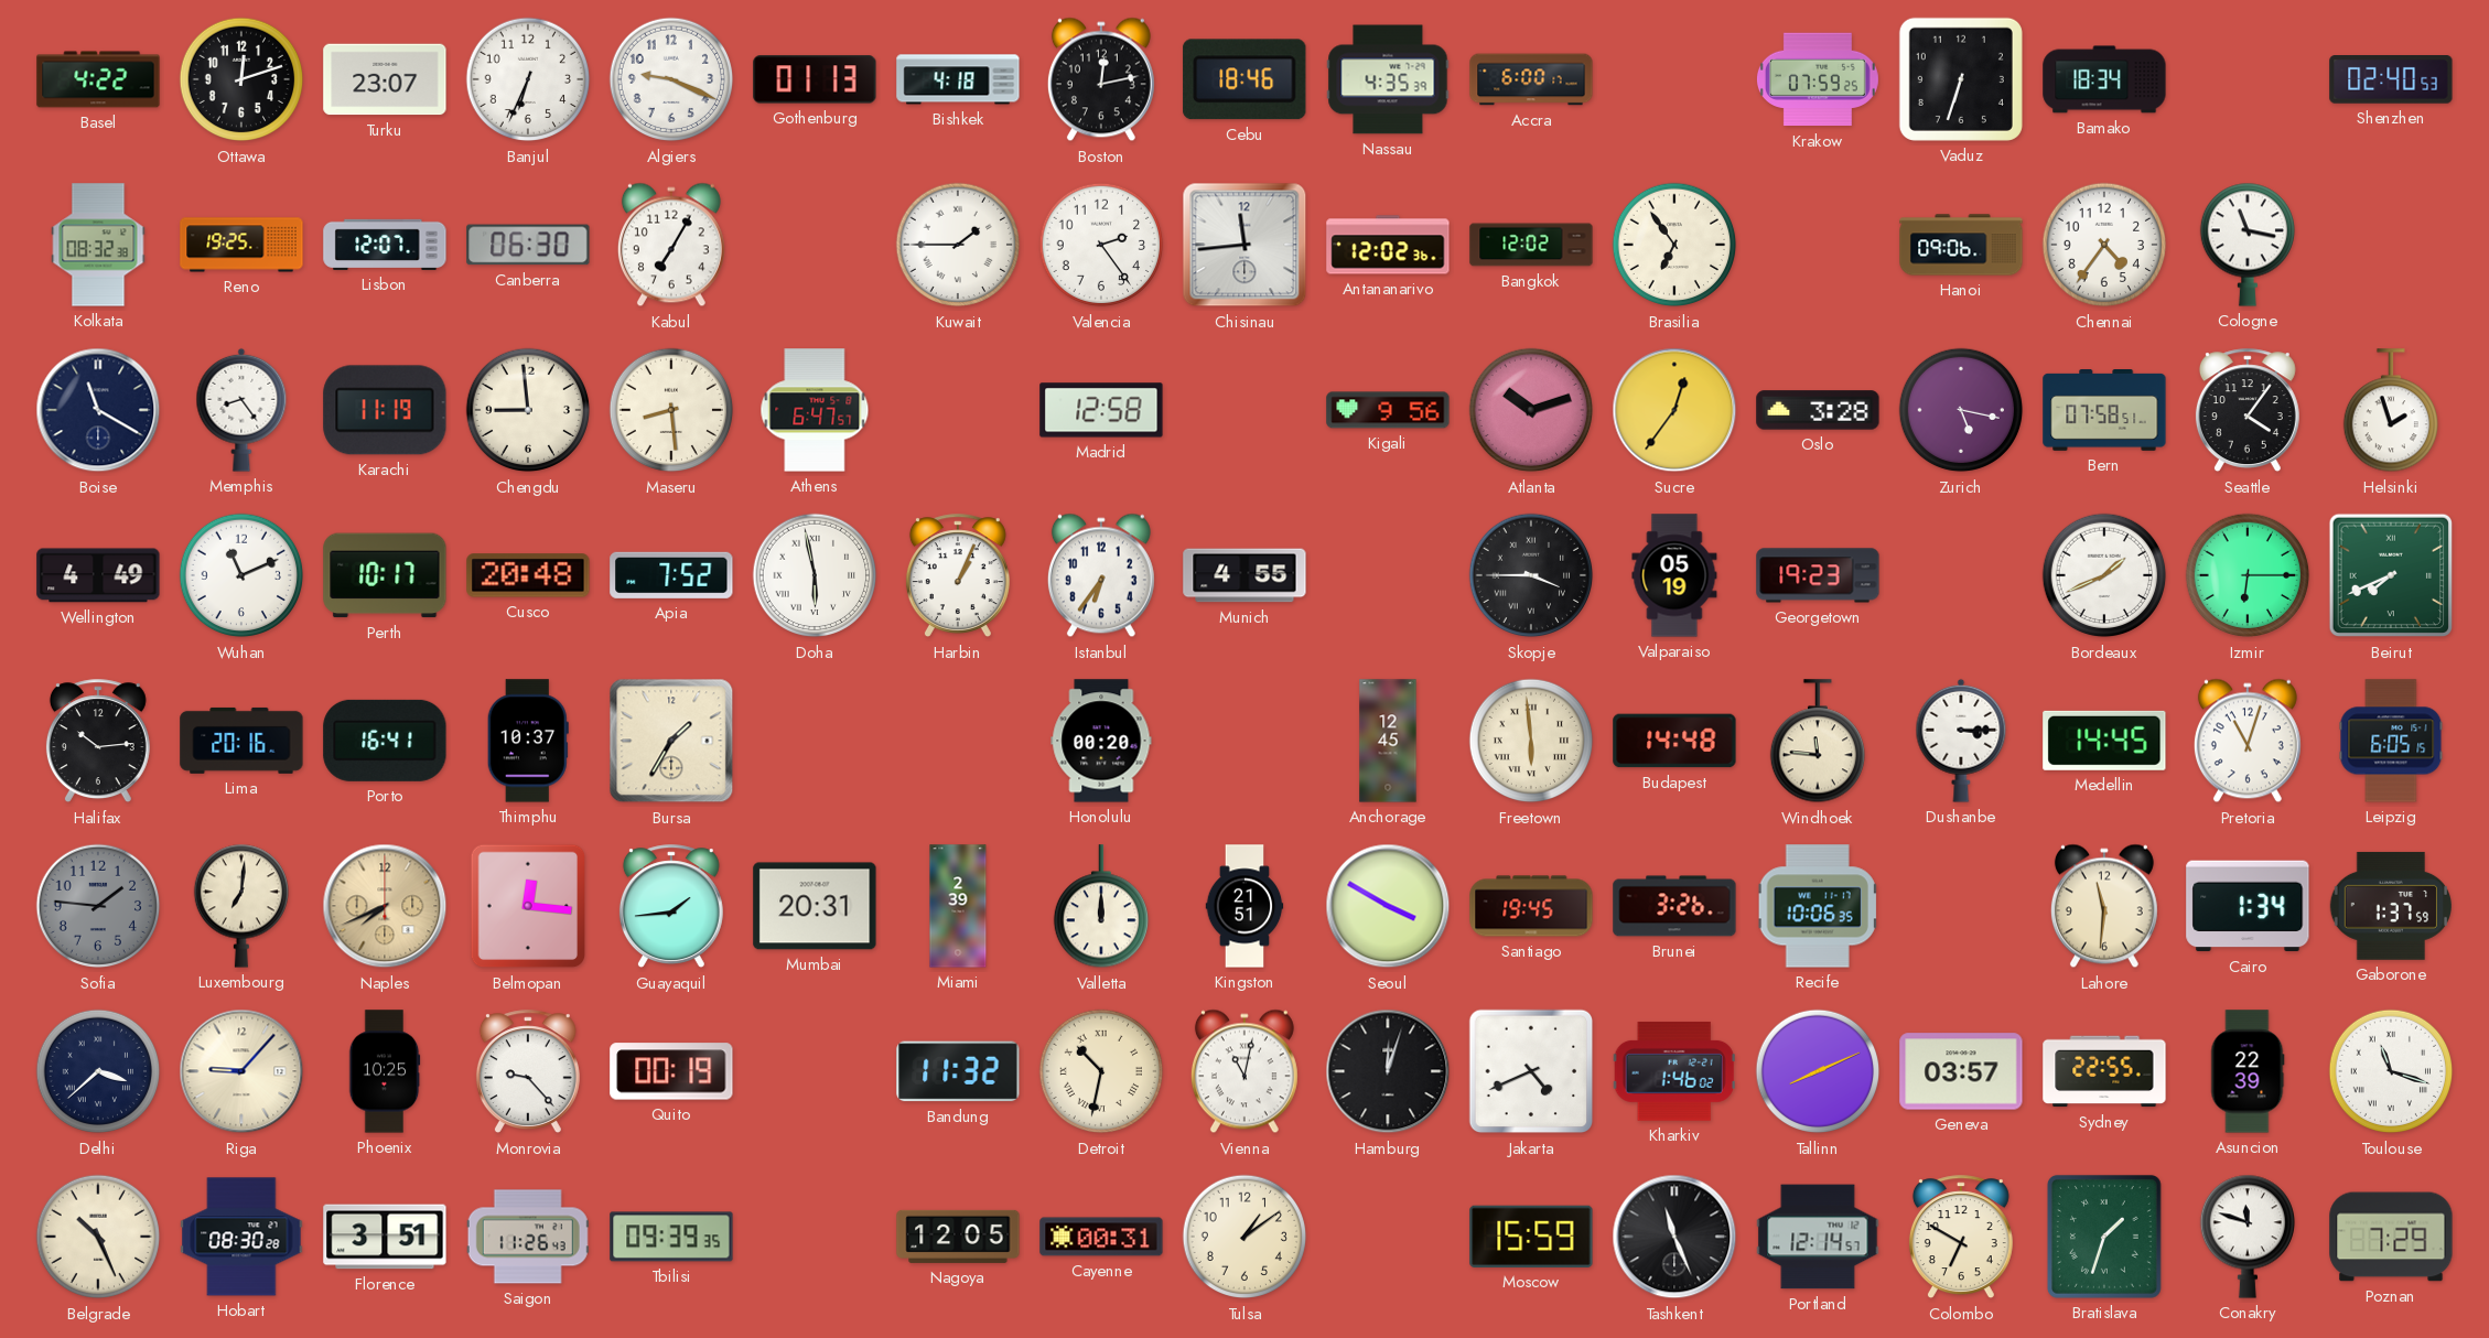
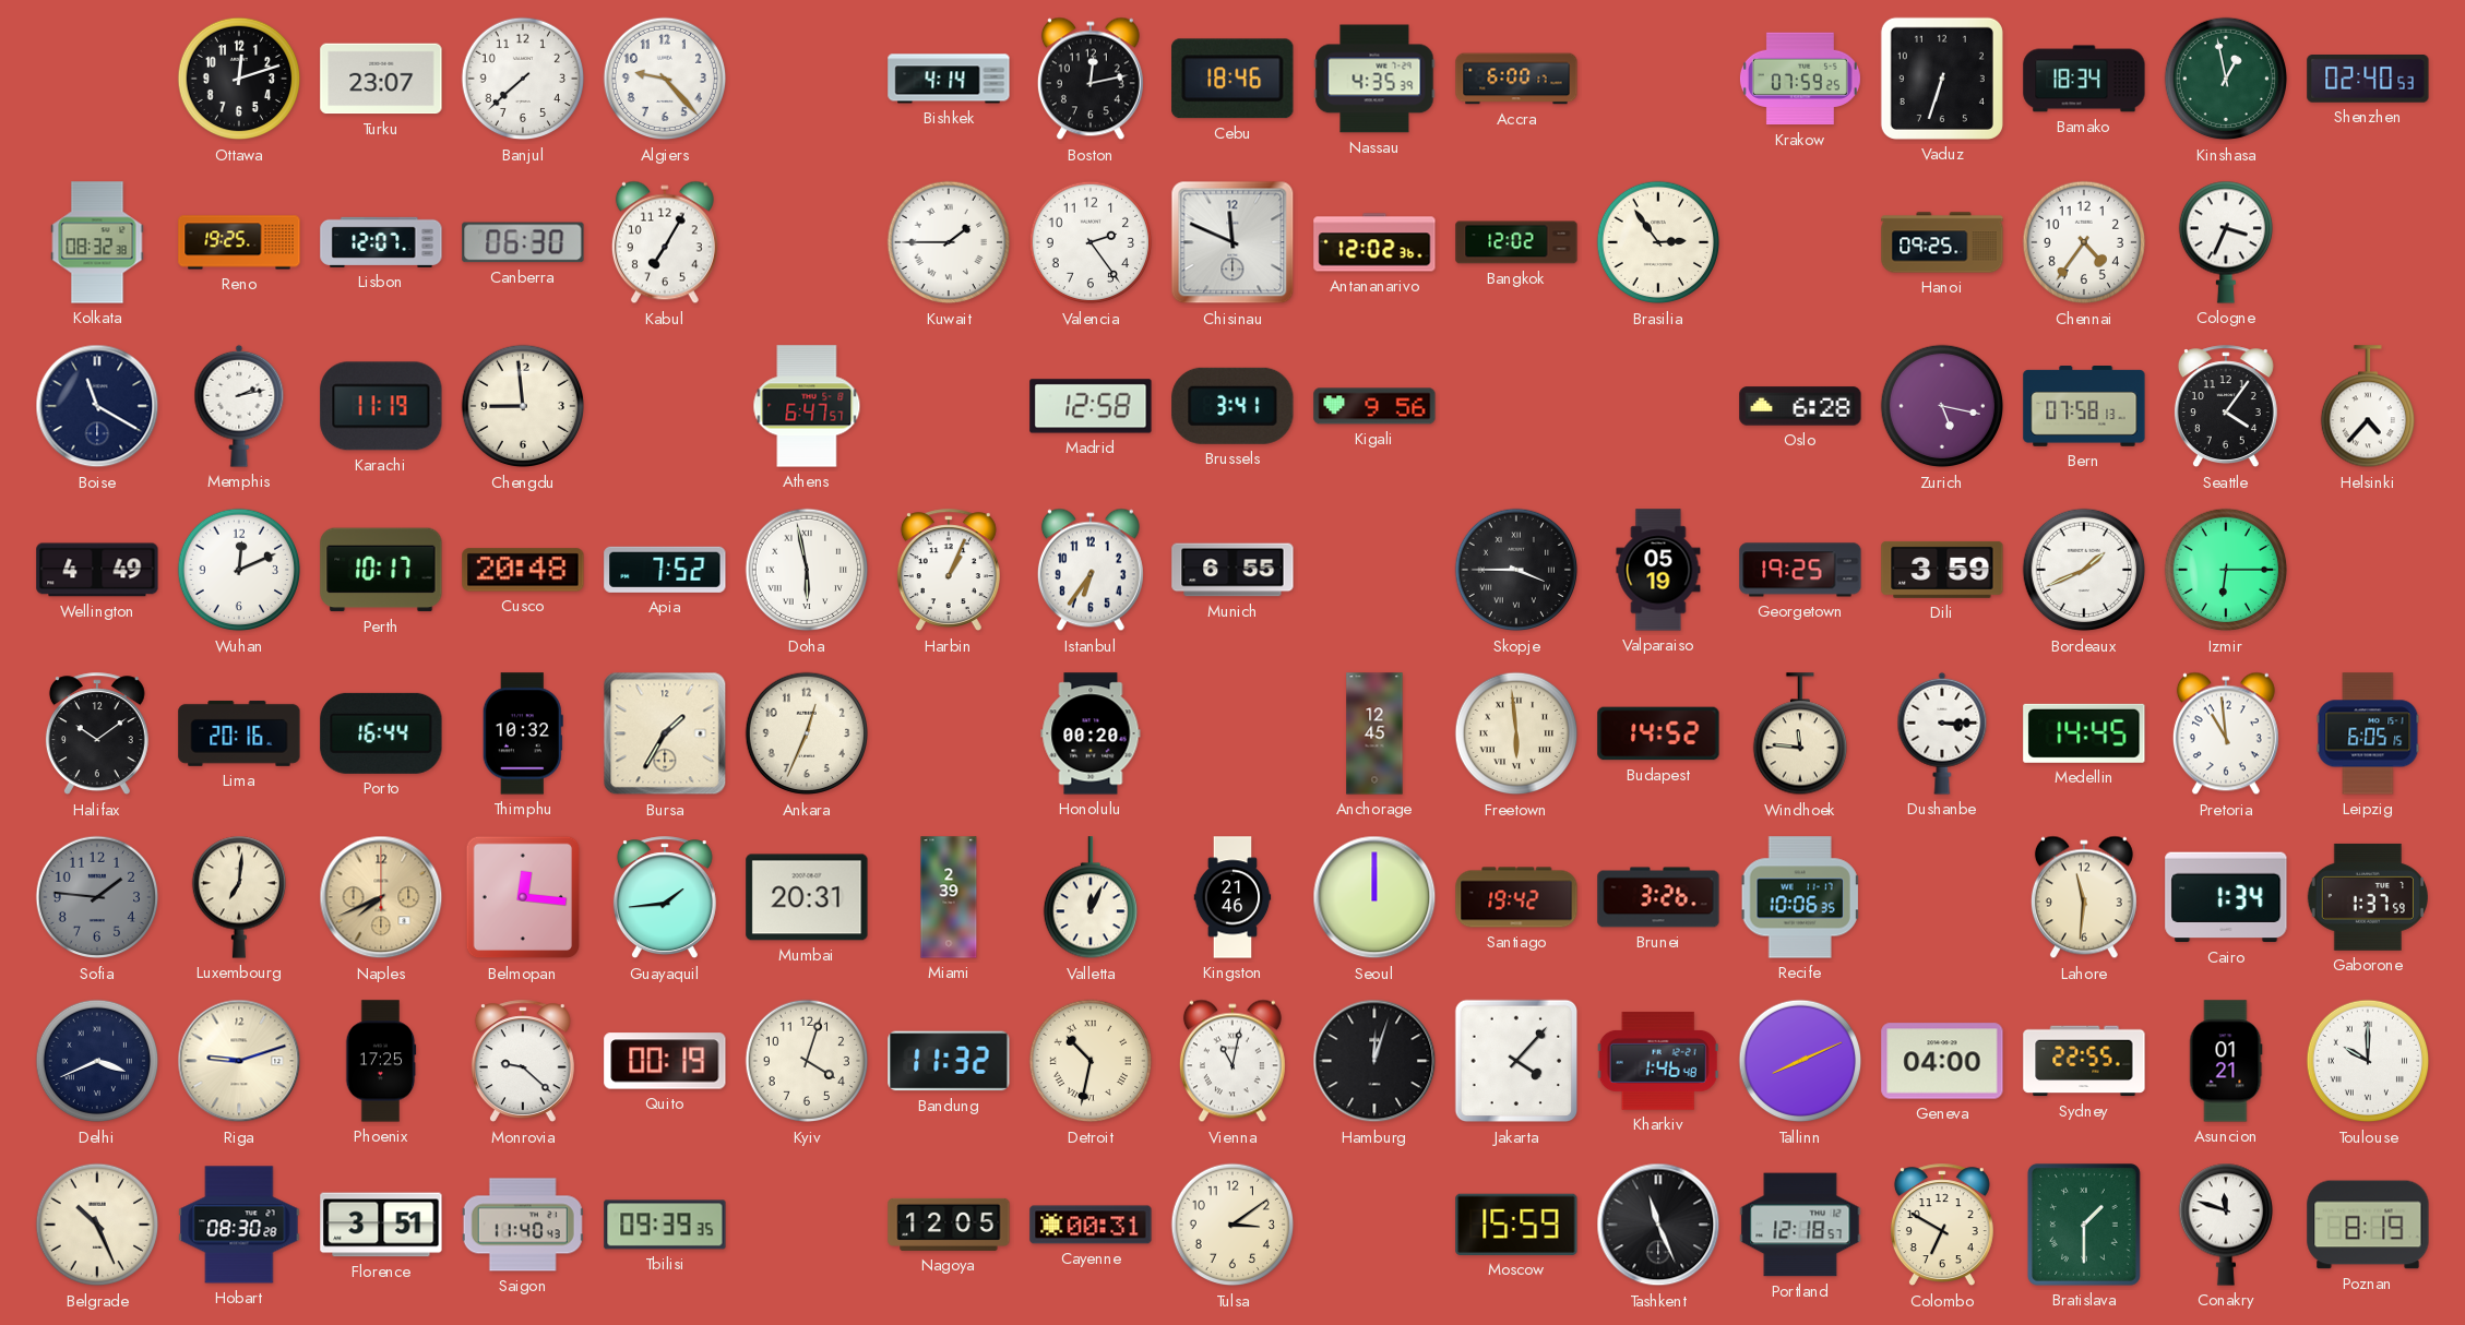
Basel: 4:22 -> none (98, 79)
Banjul: 6:34 -> 7:38 (523, 79)
Algiers: 9:19 -> 9:23 (665, 79)
Gothenburg: 01:13 -> none (815, 79)
Bishkek: 4:18 -> 4:14 (949, 79)
Kinshasa: none -> 12:58 (2226, 79)
Chisinau: 11:44 -> 11:49 (1232, 242)
Brasilia: 6:54 -> 2:54 (1658, 242)
Hanoi: 09:06 -> 09:25 (1942, 242)
Cologne: 11:17 -> 3:34 (2225, 242)
Memphis: 8:24 -> 2:13 (239, 406)
Maseru: 8:29 -> none (671, 410)
Brussels: none -> 3:41 (1232, 406)
Atlanta: 10:12 -> none (1531, 410)
Sucre: 12:36 -> none (1674, 410)
Oslo: 3:28 -> 6:28 (1800, 406)
Bern: 07:58:51 -> 07:58:13 (2084, 407)
Helsinki: 1:57 -> 4:37 (2367, 407)
Wuhan: 11:11 -> 12:11 (239, 570)
Munich: 4:55 -> 6:55 (1232, 570)
Georgetown: 19:23 -> 19:25 (1800, 570)
Dili: none -> 3:59 (1942, 570)
Beirut: 7:41 -> none (2391, 575)
Halifax: 10:14 -> 10:09 (97, 735)
Porto: 16:41 -> 16:44 (381, 733)
Thimphu: 10:37 -> 10:32 (523, 733)
Ankara: none -> 12:34 (807, 733)
Budapest: 14:48 -> 14:52 (1658, 733)
Pretoria: 11:03 -> 10:59 (2226, 733)
Valletta: 12:00 -> 12:04 (1089, 898)
Kingston: 21:51 -> 21:46 (1232, 897)
Seoul: 3:50 -> 12:00 (1374, 897)
Santiago: 19:45 -> 19:42 (1516, 897)
Delhi: 3:38 -> 3:41 (97, 1061)
Riga: 9:07 -> 9:12 (239, 1061)
Phoenix: 10:25 -> 17:25 (381, 1061)
Monrovia: 9:23 -> 9:22 (523, 1062)
Kyiv: none -> 4:03 (807, 1061)
Jakarta: 4:41 -> 4:07 (1516, 1061)
Kharkiv: 1:46:02 -> 1:46:48 (1658, 1061)
Geneva: 03:57 -> 04:00 (1942, 1061)
Asuncion: 22:39 -> 01:21 (2226, 1061)
Toulouse: 11:18 -> 10:00 (2368, 1061)
Saigon: 11:26 -> 11:40 (523, 1225)
Tulsa: 1:09 -> 3:09 (1232, 1225)
Portland: 12:14 -> 12:18 (1800, 1225)
Bratislava: 1:33 -> 1:30 (2084, 1225)
Poznan: 7:29 -> 8:19 (2368, 1225)
